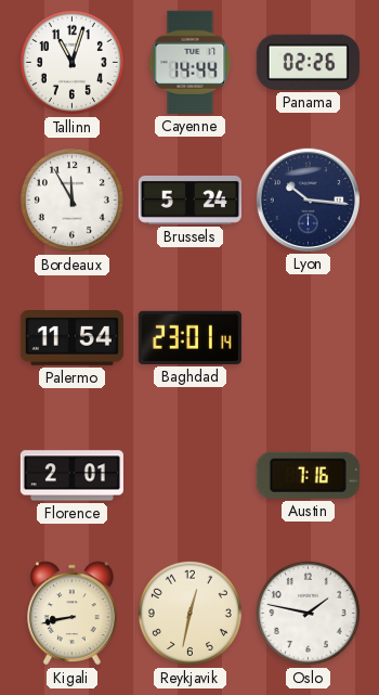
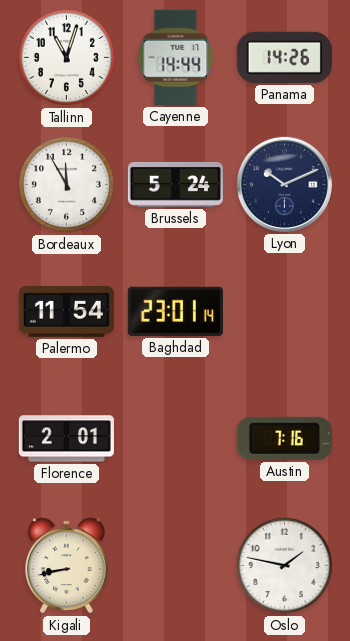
Panama: 02:26 -> 14:26 (284, 57)
Lyon: 10:16 -> 10:11 (284, 184)
Reykjavik: 12:32 -> none (190, 613)
